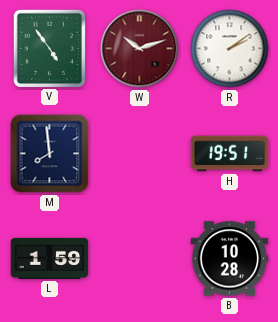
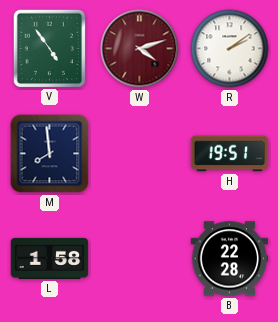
W: 10:12 -> 4:12 (140, 49)
L: 1:59 -> 1:58 (50, 258)
B: 10:28 -> 22:28 (230, 259)
